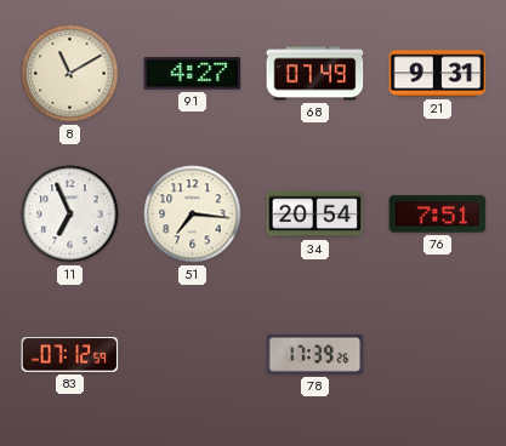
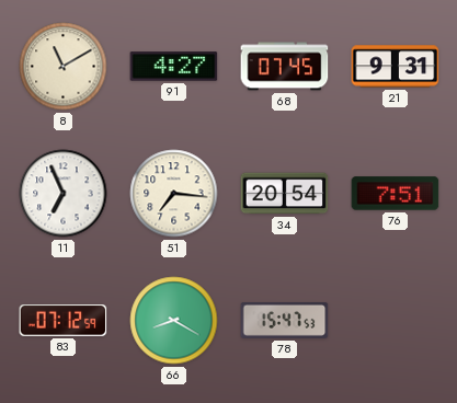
68: 07:49 -> 07:45 (285, 67)
66: none -> 8:20 (174, 321)
78: 17:39 -> 15:47 (285, 320)
